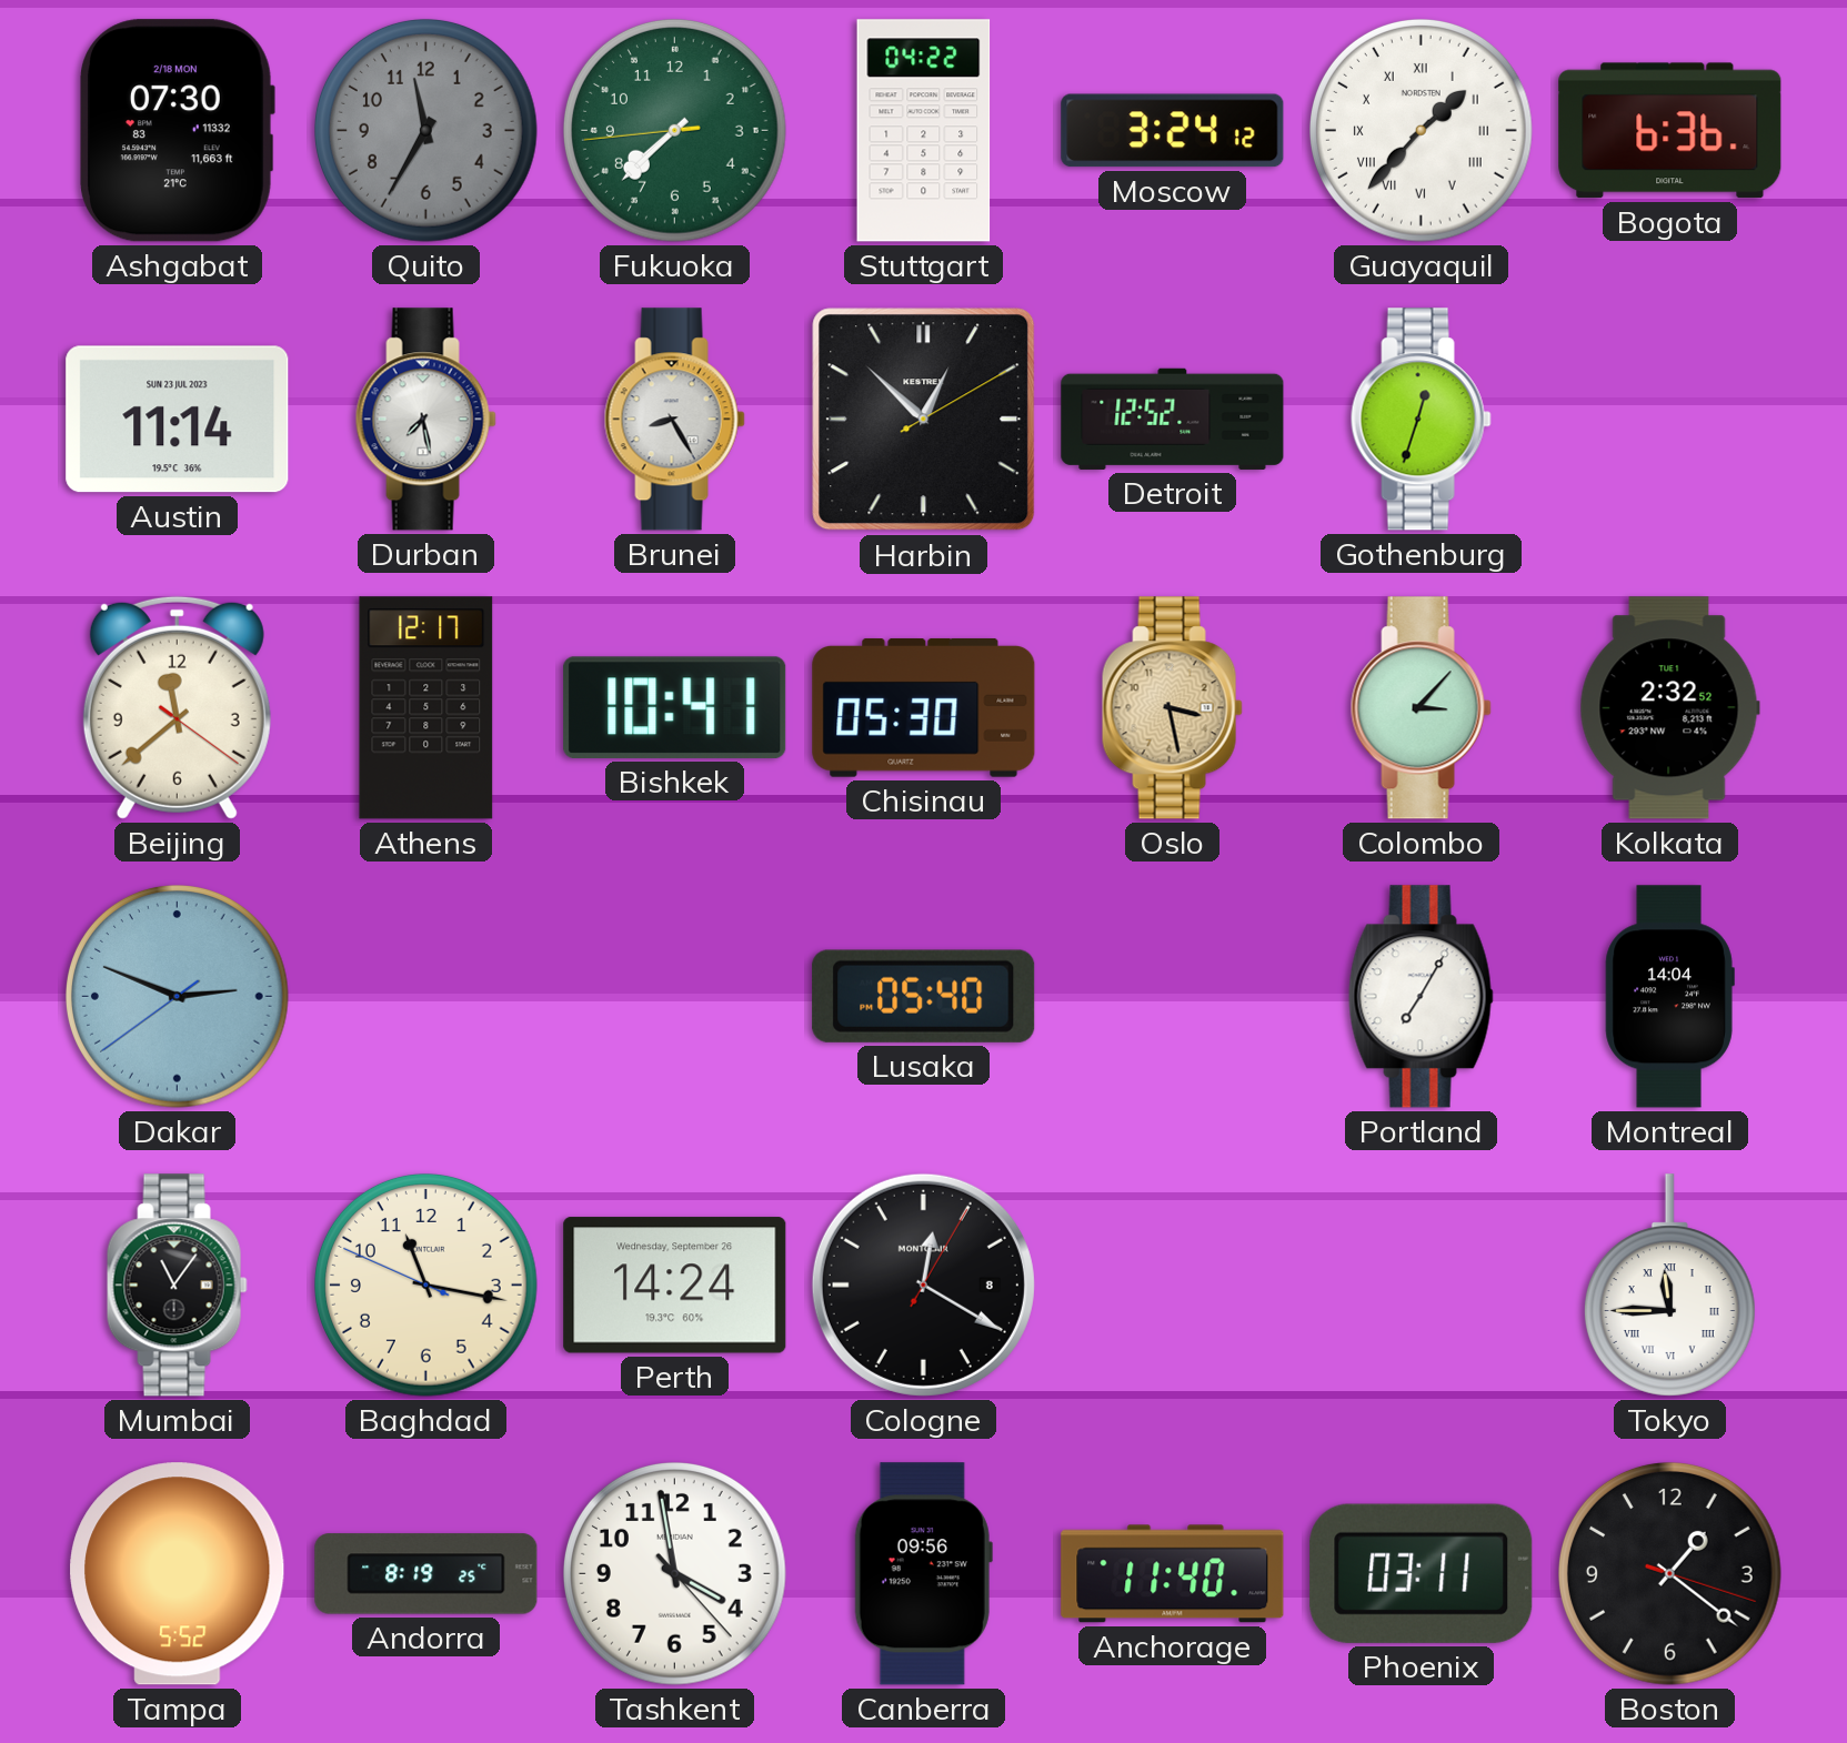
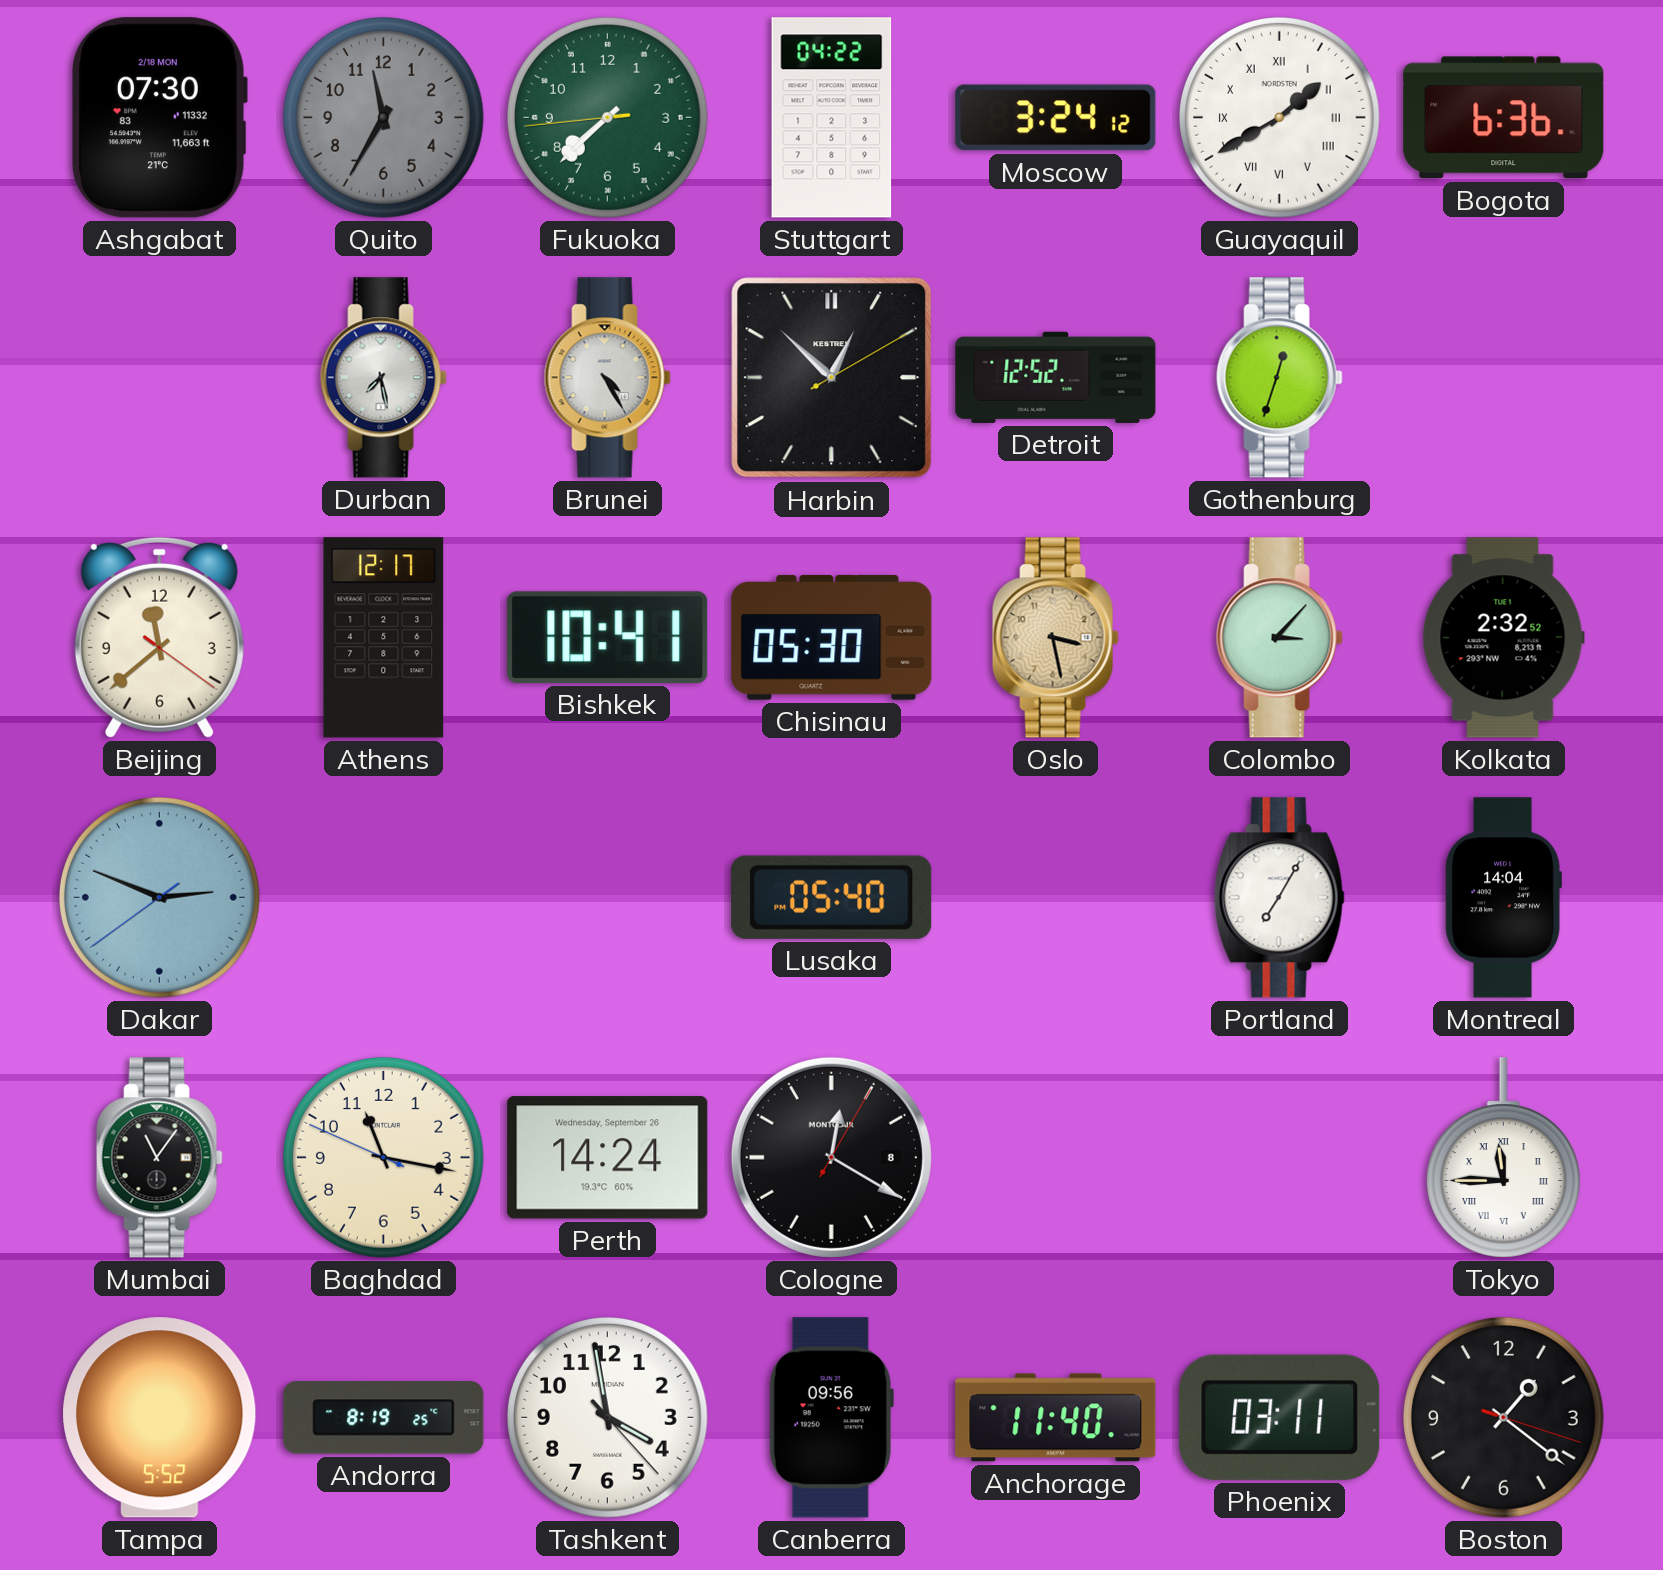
Guayaquil: 1:37 -> 1:40 (1280, 118)
Austin: 11:14 -> none (178, 420)
Brunei: 8:25 -> 4:25 (607, 378)
